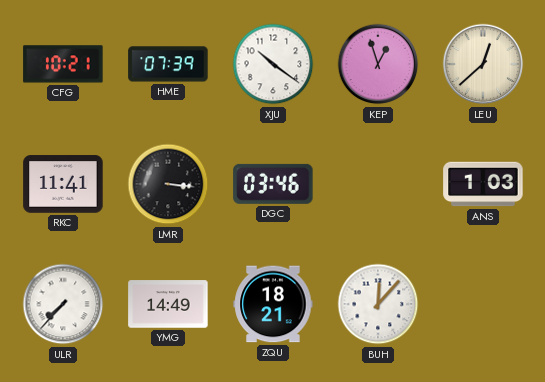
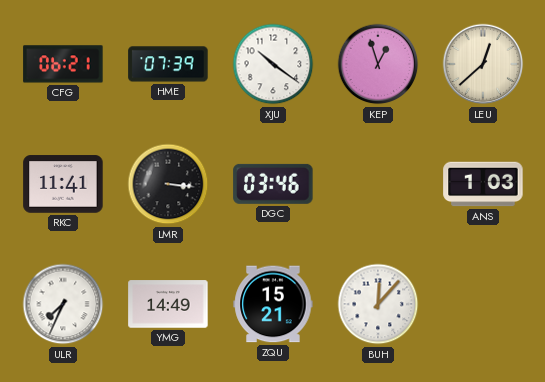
CFG: 10:21 -> 06:21 (63, 64)
ULR: 7:37 -> 7:34 (63, 304)
ZQU: 18:21 -> 15:21 (273, 304)
